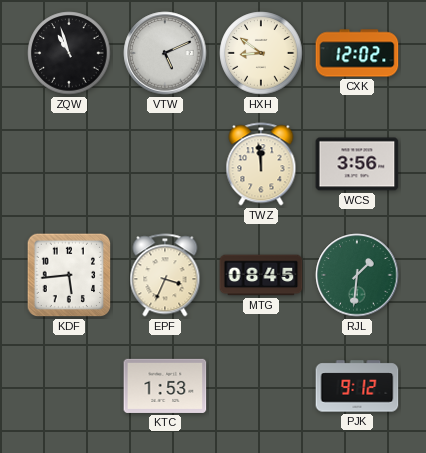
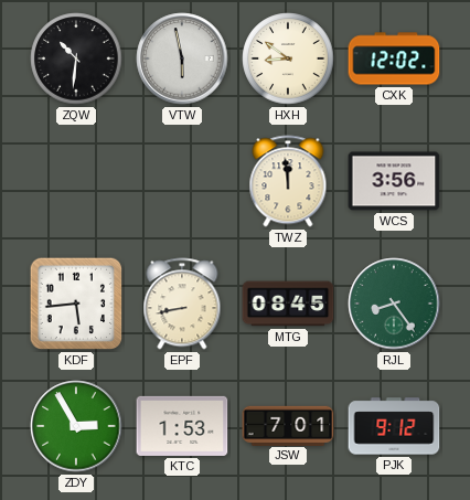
ZQW: 10:57 -> 10:31 (76, 58)
VTW: 5:11 -> 5:58 (182, 58)
EPF: 3:34 -> 8:43 (182, 304)
RJL: 1:31 -> 8:24 (394, 304)
ZDY: none -> 2:55 (76, 426)
JSW: none -> 7:01 (288, 425)
